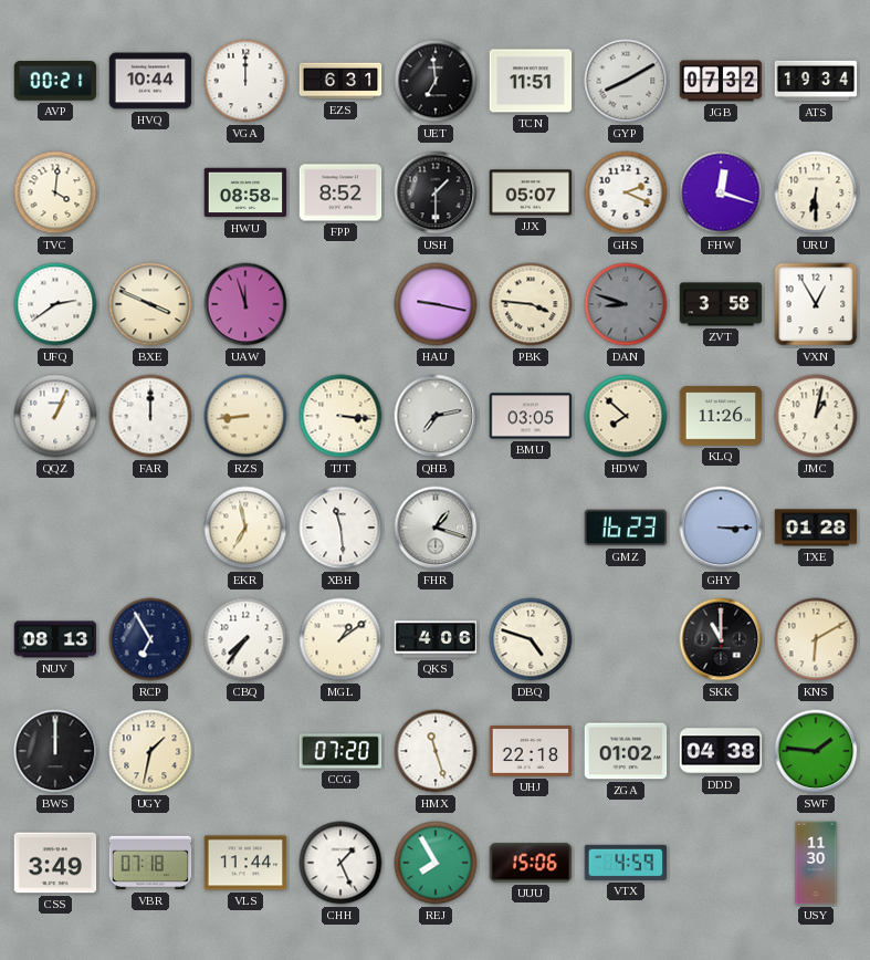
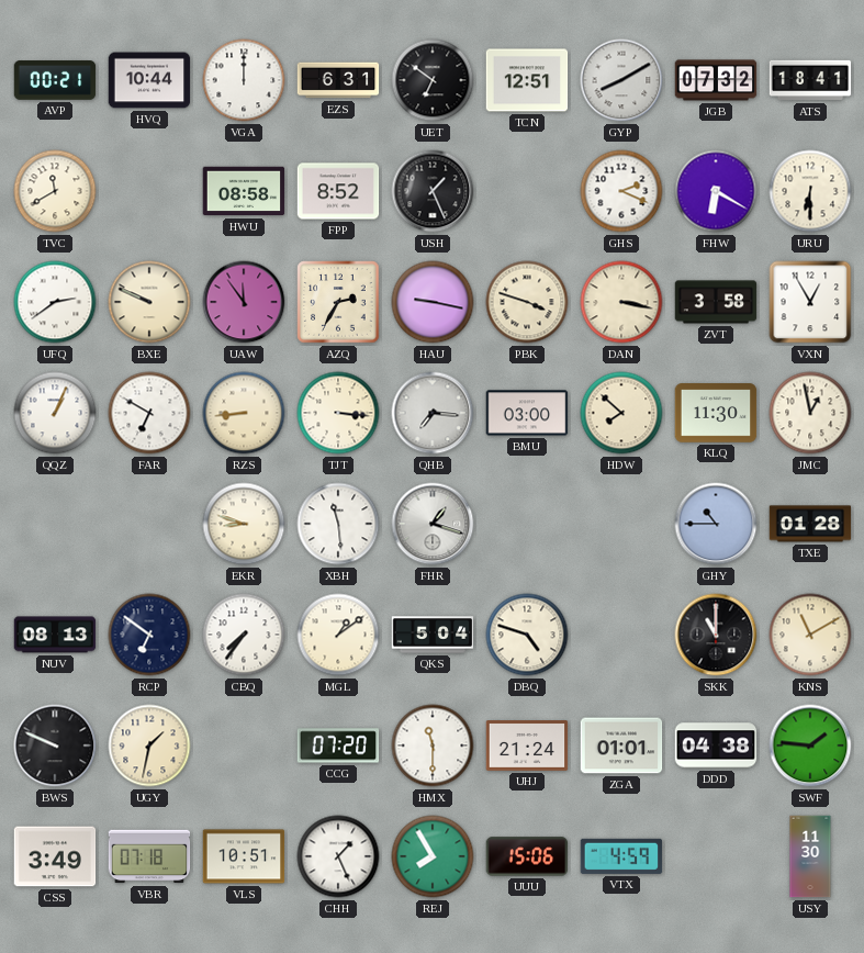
UET: 6:59 -> 6:51 (433, 80)
TCN: 11:51 -> 12:51 (527, 80)
ATS: 19:34 -> 18:41 (810, 80)
TVC: 4:01 -> 11:40 (55, 191)
USH: 1:30 -> 1:26 (433, 191)
JJX: 05:07 -> none (531, 192)
FHW: 12:18 -> 6:20 (716, 191)
BXE: 3:49 -> 9:49 (149, 302)
UAW: 11:57 -> 11:54 (244, 302)
AZQ: none -> 2:35 (338, 302)
PBK: 3:46 -> 3:48 (527, 302)
DAN: 8:48 -> 3:17 (621, 302)
DAN dial: grey -> cream (621, 302)
FAR: 12:00 -> 6:50 (149, 413)
QHB: 7:13 -> 7:16 (433, 413)
BMU: 03:05 -> 03:00 (527, 413)
KLQ: 11:26 -> 11:30 (716, 413)
JMC: 1:02 -> 12:58 (810, 413)
EKR: 6:58 -> 8:48 (244, 524)
GMZ: 16:23 -> none (626, 528)
GHY: 3:15 -> 10:45 (716, 524)
RCP: 6:55 -> 6:51 (149, 635)
QKS: 4:06 -> 5:04 (433, 635)
KNS: 6:10 -> 11:10 (810, 635)
BWS: 12:00 -> 9:49 (55, 745)
HMX: 11:27 -> 11:30 (433, 745)
UHJ: 22:18 -> 21:24 (527, 747)
ZGA: 01:02 -> 01:01 (621, 745)
VLS: 11:44 -> 10:51 (244, 856)
